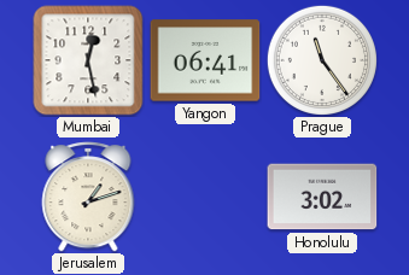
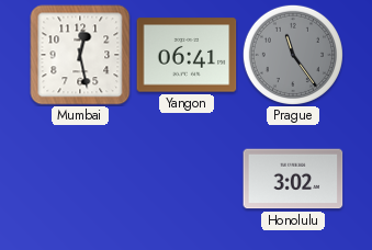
Prague dial: white -> grey (293, 55)
Jerusalem: 1:12 -> none (88, 197)
